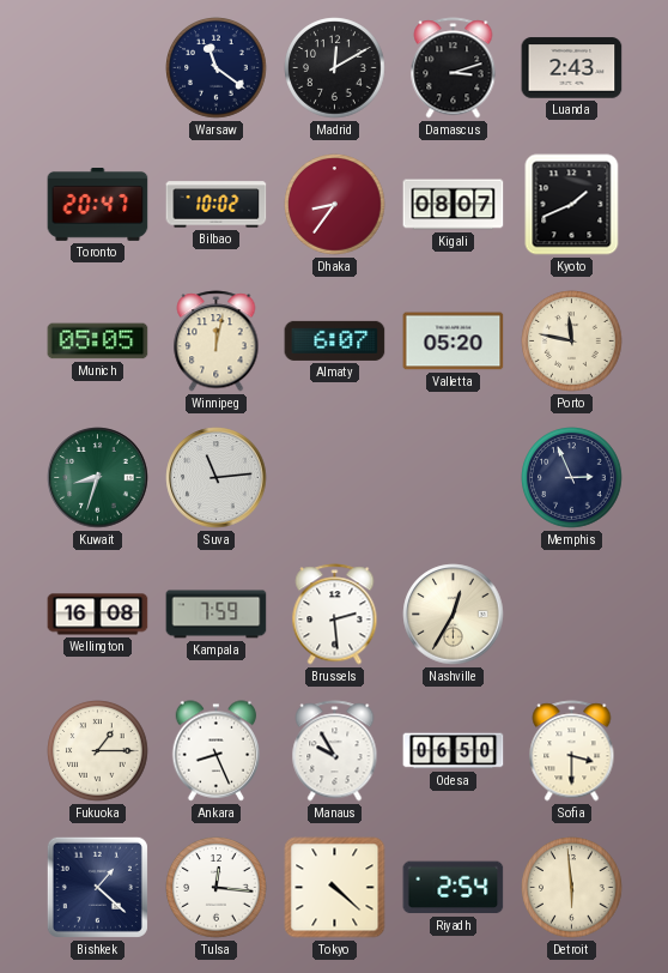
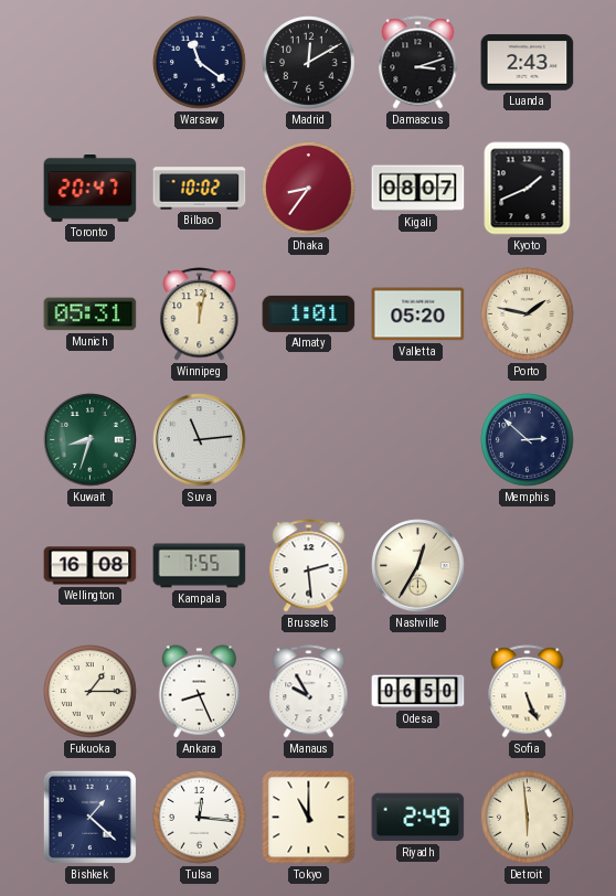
Munich: 05:05 -> 05:31 (91, 314)
Almaty: 6:07 -> 1:01 (309, 313)
Porto: 11:47 -> 1:47 (528, 314)
Memphis: 2:56 -> 2:52 (528, 440)
Kampala: 7:59 -> 7:55 (200, 566)
Sofia: 3:30 -> 5:26 (528, 692)
Tokyo: 4:22 -> 11:00 (309, 818)
Riyadh: 2:54 -> 2:49 (418, 818)
